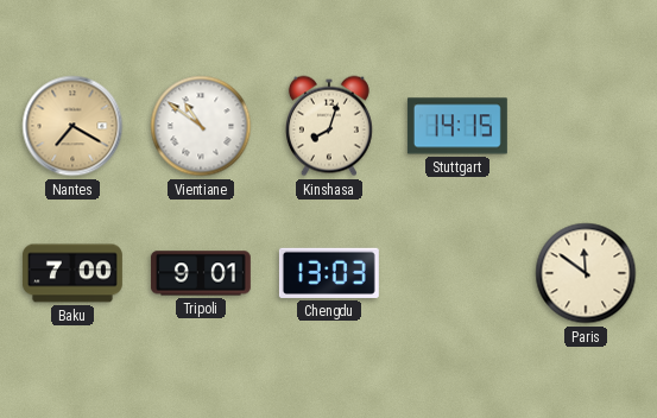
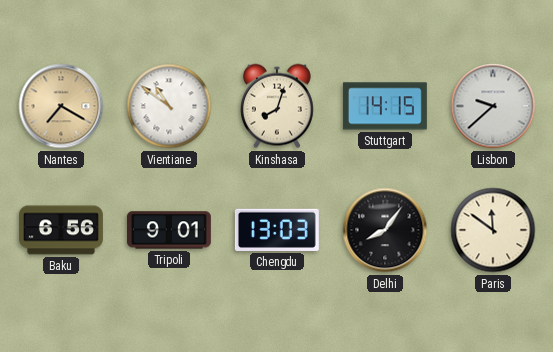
Lisbon: none -> 9:38 (493, 106)
Baku: 7:00 -> 6:56 (61, 230)
Delhi: none -> 8:06 (385, 230)
